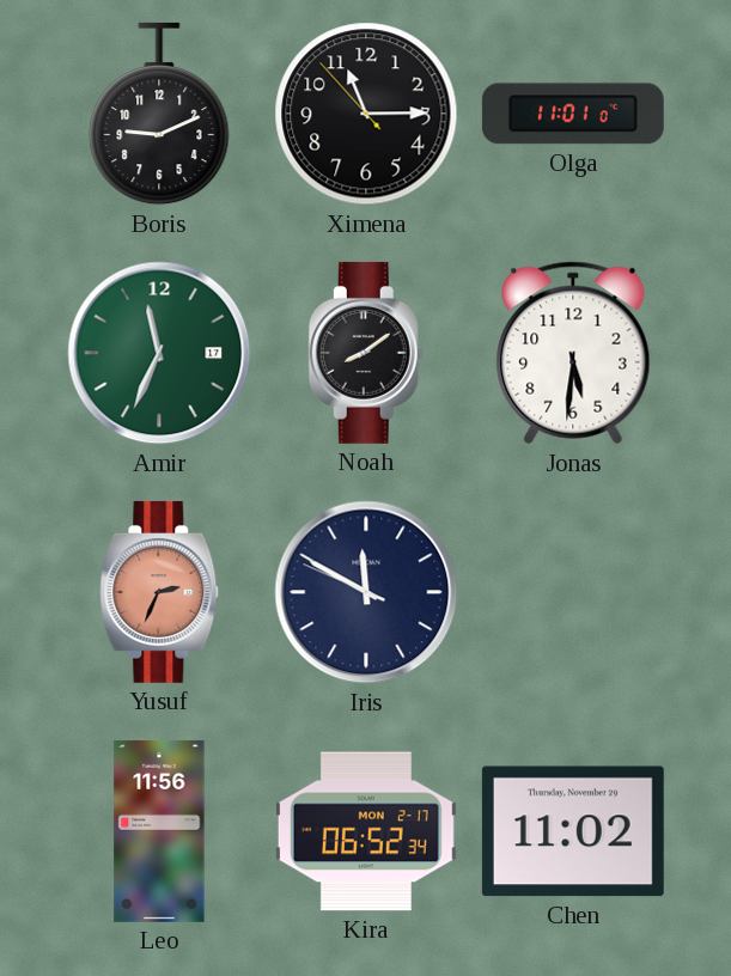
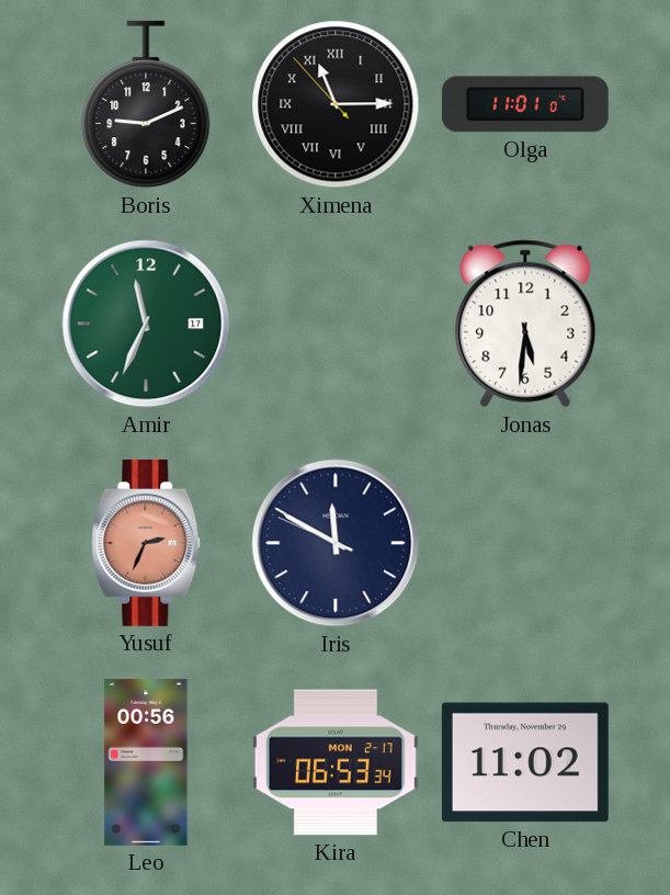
Ximena numerals: Arabic -> Roman (336, 104)
Noah: 8:09 -> none (366, 353)
Leo: 11:56 -> 00:56 (146, 762)
Kira: 06:52 -> 06:53 (336, 762)
